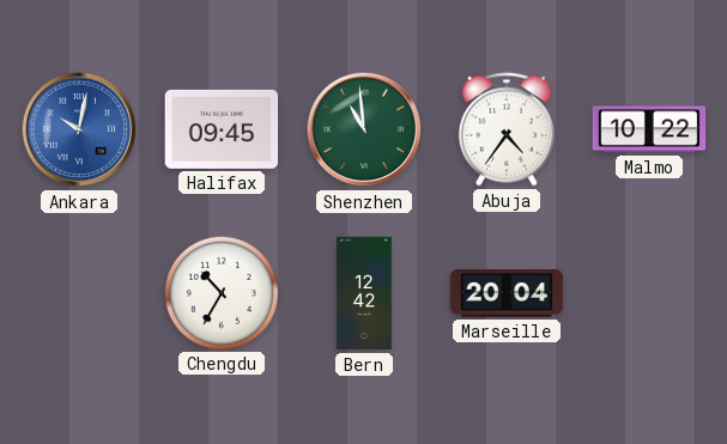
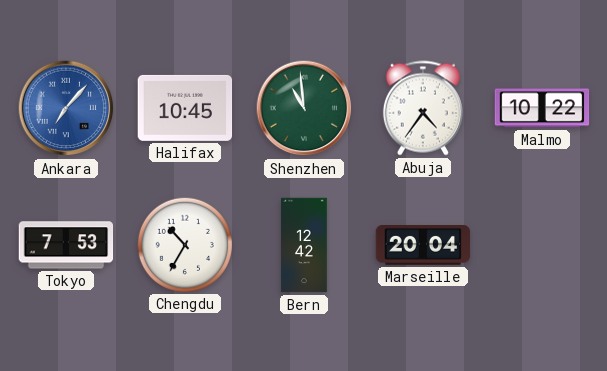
Ankara: 10:02 -> 7:07 (66, 108)
Halifax: 09:45 -> 10:45 (185, 108)
Tokyo: none -> 7:53 (66, 245)
